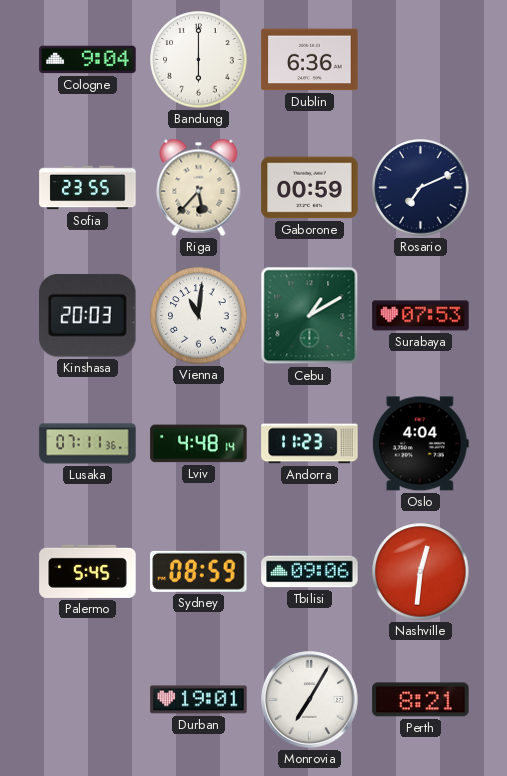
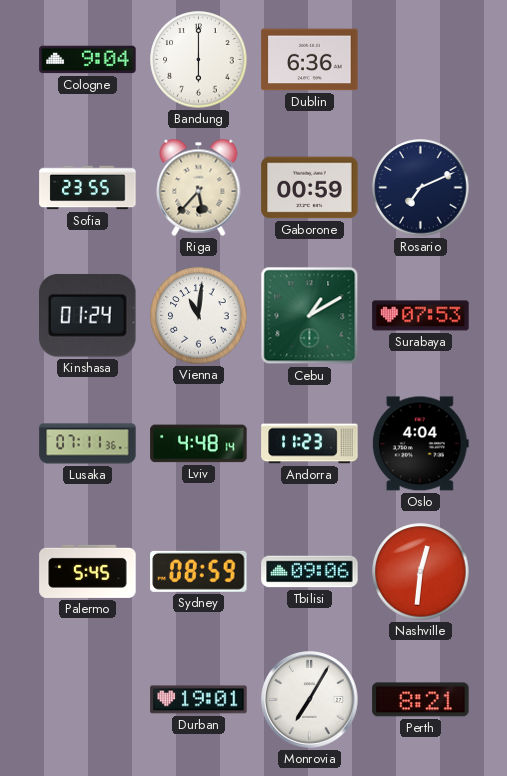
Kinshasa: 20:03 -> 01:24 (88, 315)
